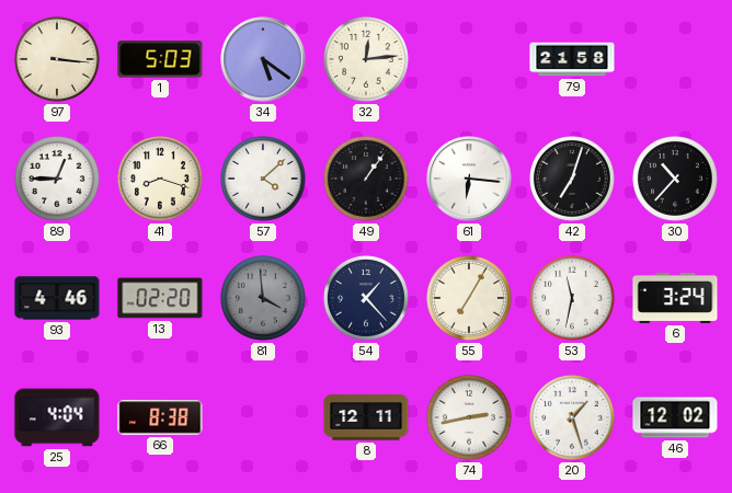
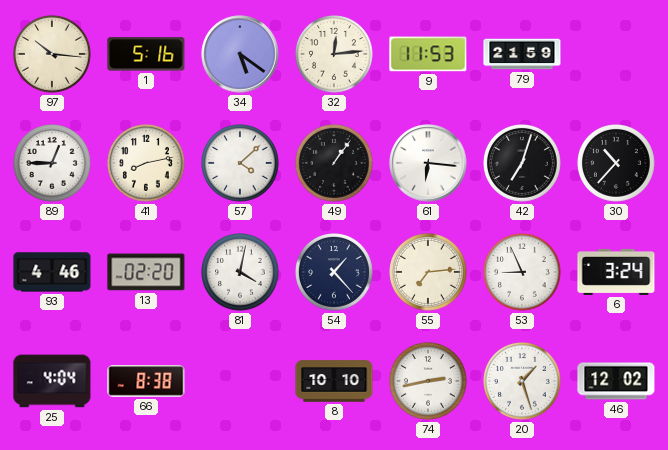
97: 3:16 -> 10:16 (53, 55)
1: 5:03 -> 5:16 (146, 54)
9: none -> 11:53 (428, 54)
79: 21:58 -> 21:59 (522, 54)
41: 8:18 -> 8:13 (147, 164)
81: 3:59 -> 4:02 (241, 273)
81 dial: grey -> white (241, 273)
55: 7:05 -> 7:14 (429, 273)
53: 11:32 -> 8:56 (523, 273)
8: 12:11 -> 10:10 (334, 381)
